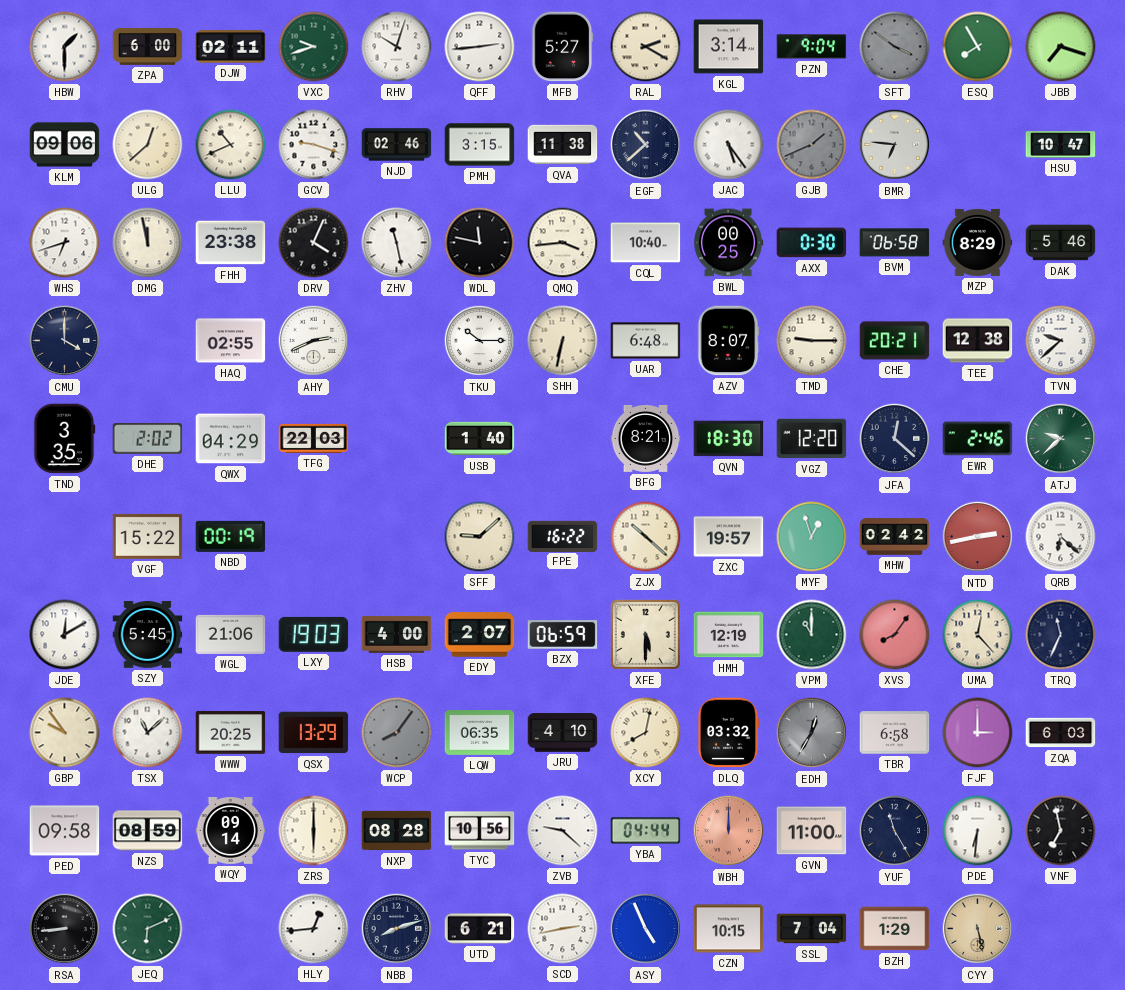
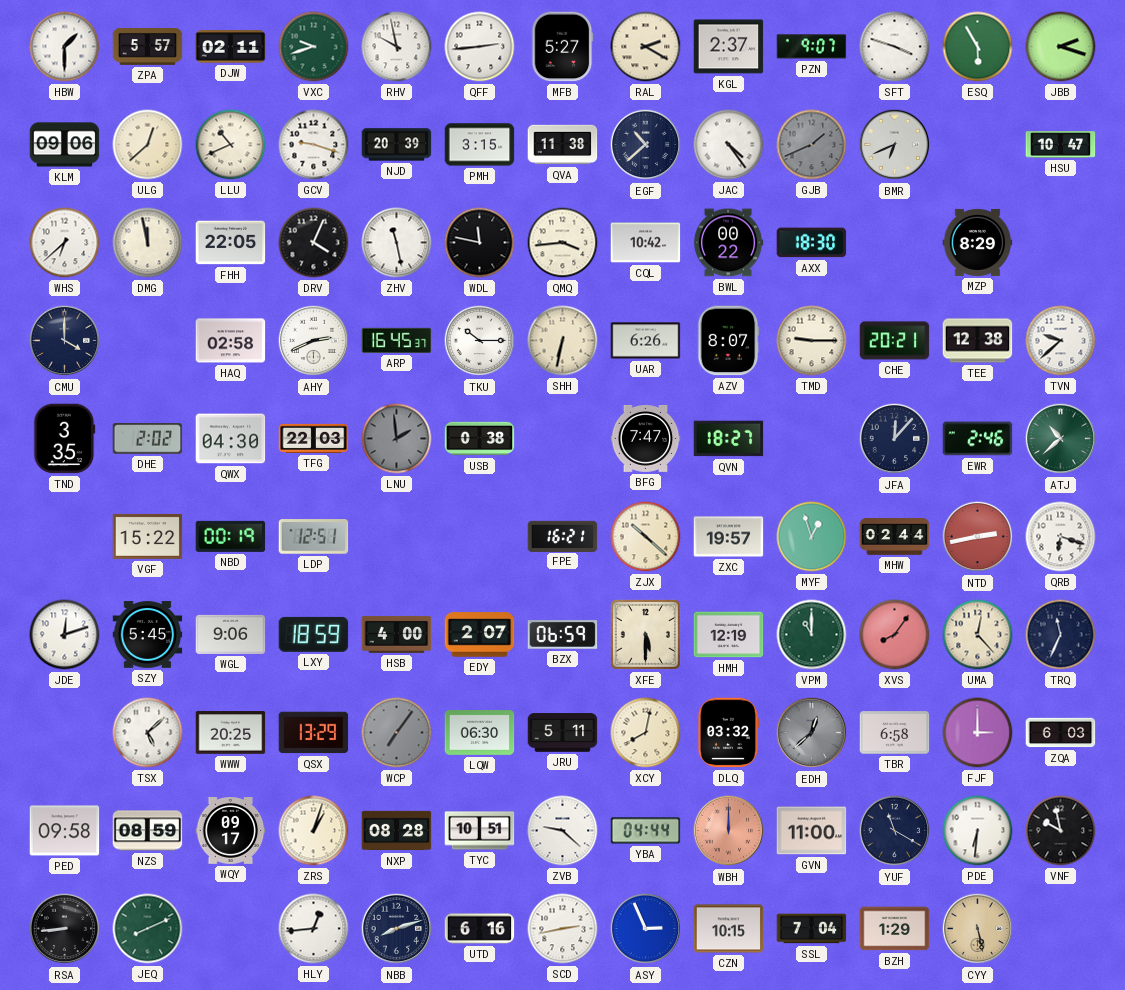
ZPA: 6:00 -> 5:57 (148, 47)
RHV: 10:03 -> 9:58 (397, 47)
KGL: 3:14 -> 2:37 (729, 47)
PZN: 9:04 -> 9:07 (812, 47)
SFT: 3:51 -> 3:48 (895, 47)
SFT dial: grey -> white (895, 47)
ESQ: 7:55 -> 5:55 (978, 47)
JBB: 7:18 -> 2:18 (1061, 47)
NJD: 02:46 -> 20:39 (397, 145)
JAC: 5:24 -> 4:24 (729, 145)
BMR: 6:46 -> 6:41 (895, 145)
WHS: 6:42 -> 6:38 (65, 243)
FHH: 23:38 -> 22:05 (231, 243)
CQL: 10:40 -> 10:42 (646, 243)
BWL: 00:25 -> 00:22 (728, 243)
AXX: 0:30 -> 18:30 (812, 243)
BVM: 06:58 -> none (895, 243)
DAK: 5:46 -> none (1061, 243)
HAQ: 02:55 -> 02:58 (231, 341)
ARP: none -> 16:45 (397, 340)
UAR: 6:48 -> 6:26 (646, 341)
QWX: 04:29 -> 04:30 (231, 439)
LNU: none -> 1:59 (397, 439)
USB: 1:40 -> 0:38 (480, 439)
BFG: 8:21 -> 7:47 (646, 438)
QVN: 18:30 -> 18:27 (729, 439)
VGZ: 12:20 -> none (812, 439)
JFA: 12:22 -> 12:07 (895, 439)
ATJ: 9:38 -> 10:38 (1061, 439)
LDP: none -> 12:51 (314, 537)
SFF: 9:08 -> none (480, 537)
FPE: 16:22 -> 16:21 (563, 536)
MHW: 02:42 -> 02:44 (895, 537)
QRB: 6:22 -> 6:18 (1061, 537)
JDE: 12:10 -> 12:12 (65, 635)
WGL: 21:06 -> 9:06 (231, 634)
LXY: 19:03 -> 18:59 (314, 634)
GBP: 9:54 -> none (65, 733)
TSX: 11:08 -> 5:08 (148, 733)
WCP: 8:06 -> 7:06 (397, 733)
LQW: 06:35 -> 06:30 (480, 733)
JRU: 4:10 -> 5:11 (563, 733)
EDH: 12:35 -> 12:38 (812, 733)
WQY: 09:14 -> 09:17 (231, 831)
ZRS: 6:00 -> 1:03 (314, 831)
TYC: 10:56 -> 10:51 (480, 831)
YUF: 11:25 -> 11:20 (895, 831)
VNF: 6:58 -> 9:58 (1061, 831)
JEQ: 6:11 -> 8:11 (148, 929)
UTD: 6:21 -> 6:16 (480, 929)
ASY: 4:56 -> 2:56 (646, 929)
